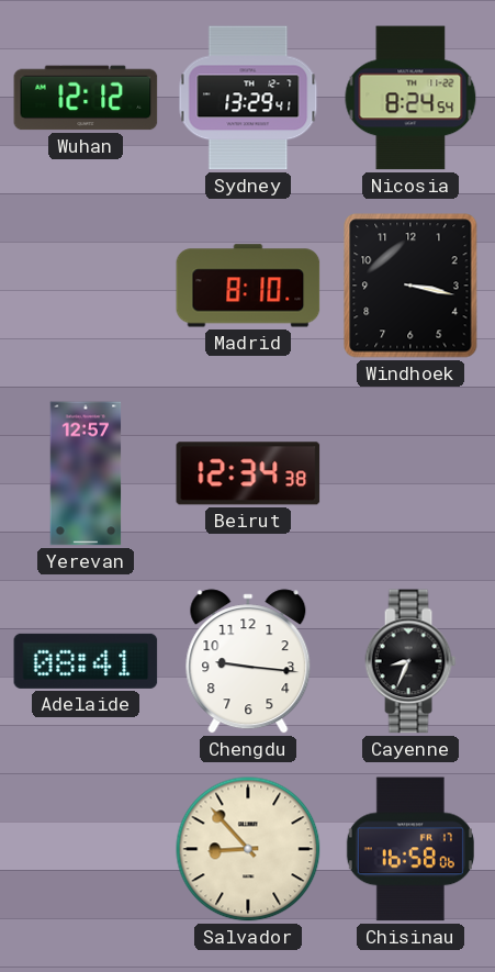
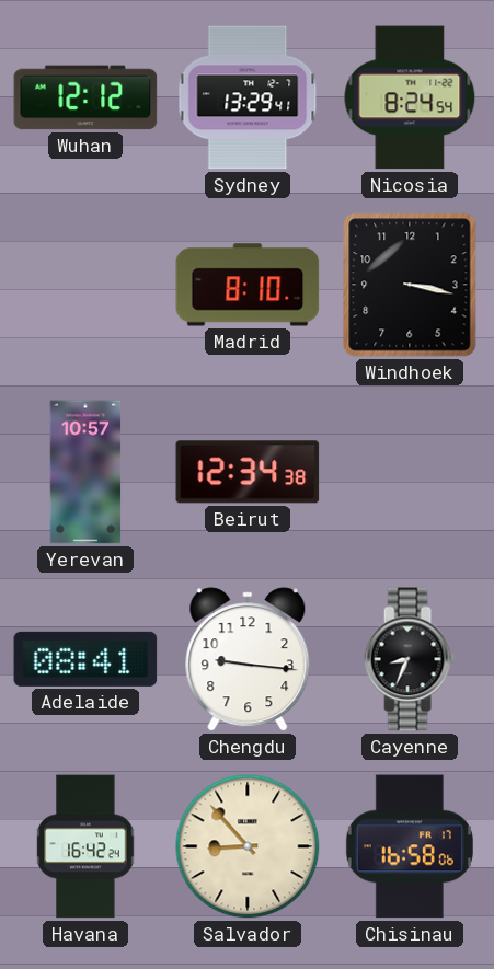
Yerevan: 12:57 -> 10:57 (85, 472)
Havana: none -> 16:42 (85, 846)
